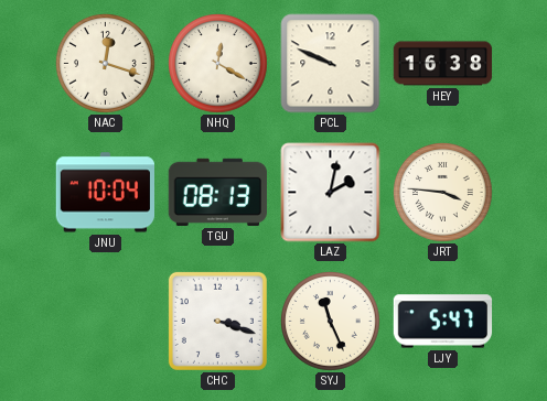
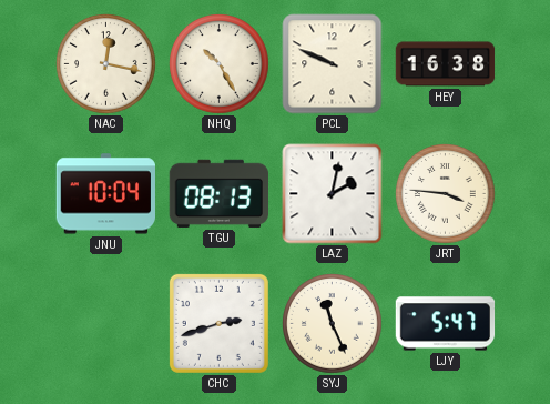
NAC: 12:18 -> 12:17 (106, 64)
NHQ: 12:20 -> 10:25 (220, 64)
CHC: 3:18 -> 2:42 (218, 323)
